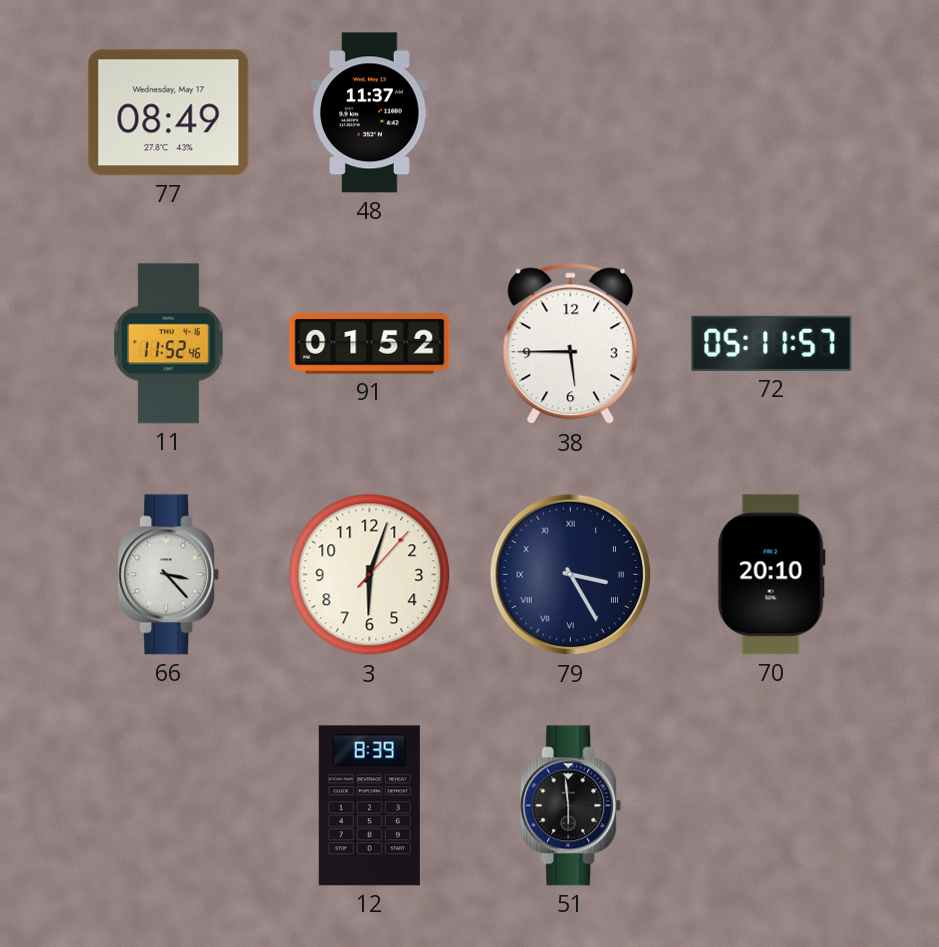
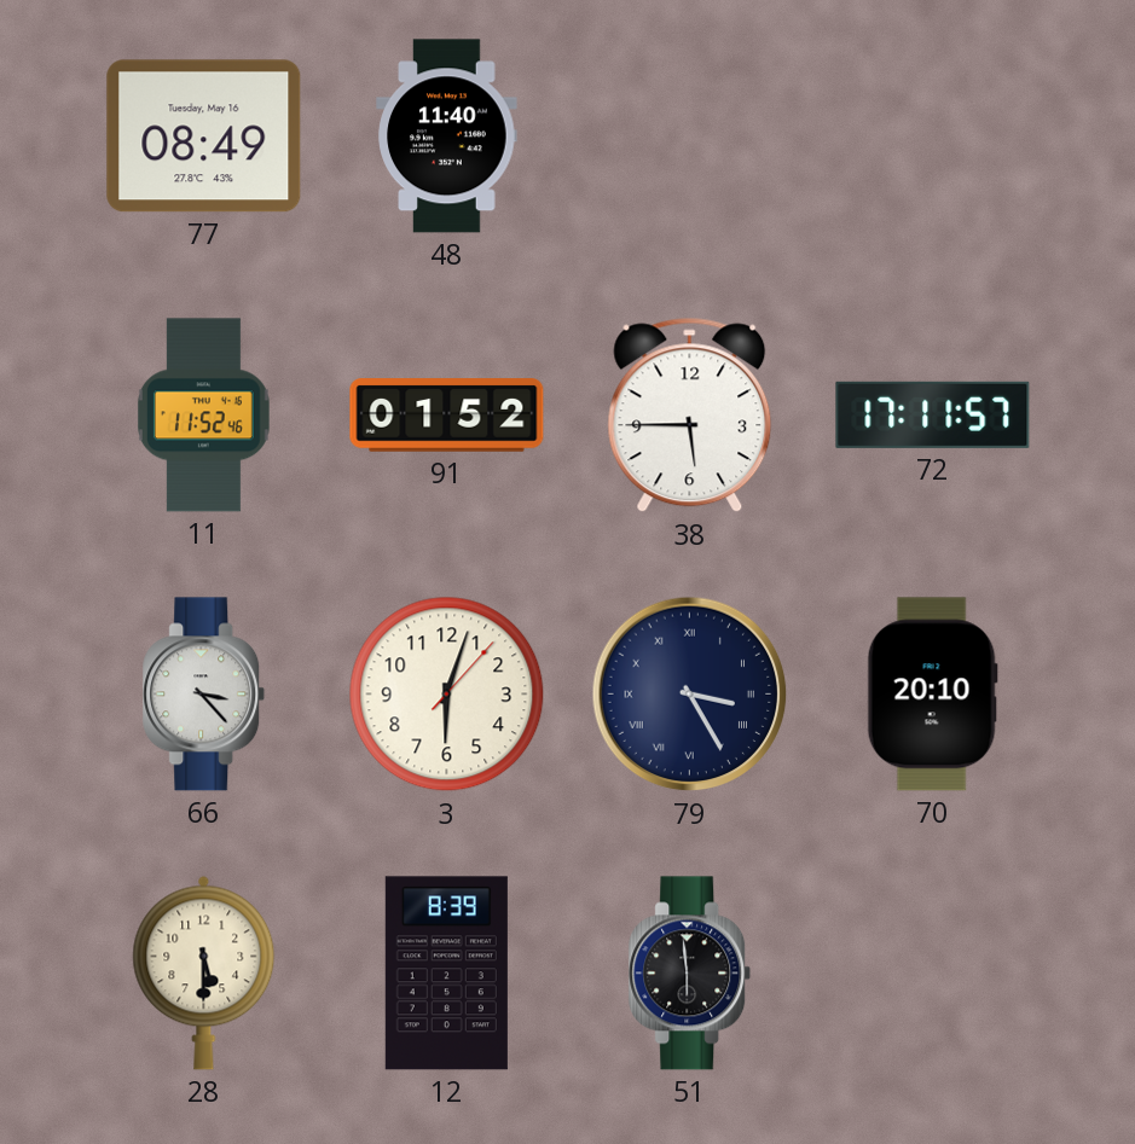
77 date: Wednesday, May 17 -> Tuesday, May 16 (204, 137)
48: 11:37 -> 11:40 (447, 137)
72: 05:11 -> 17:11 (933, 414)
28: none -> 5:30 (204, 972)
